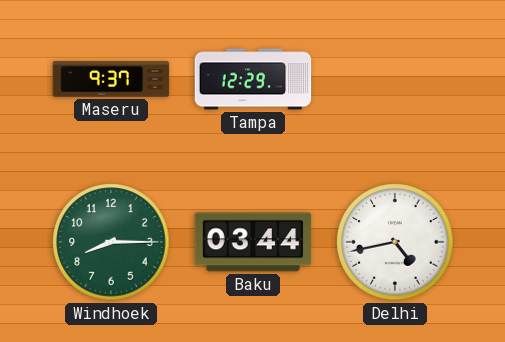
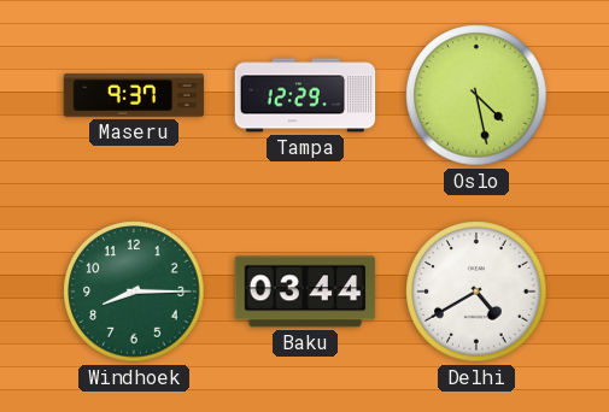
Oslo: none -> 4:28 (476, 95)
Delhi: 4:43 -> 4:40 (476, 292)
